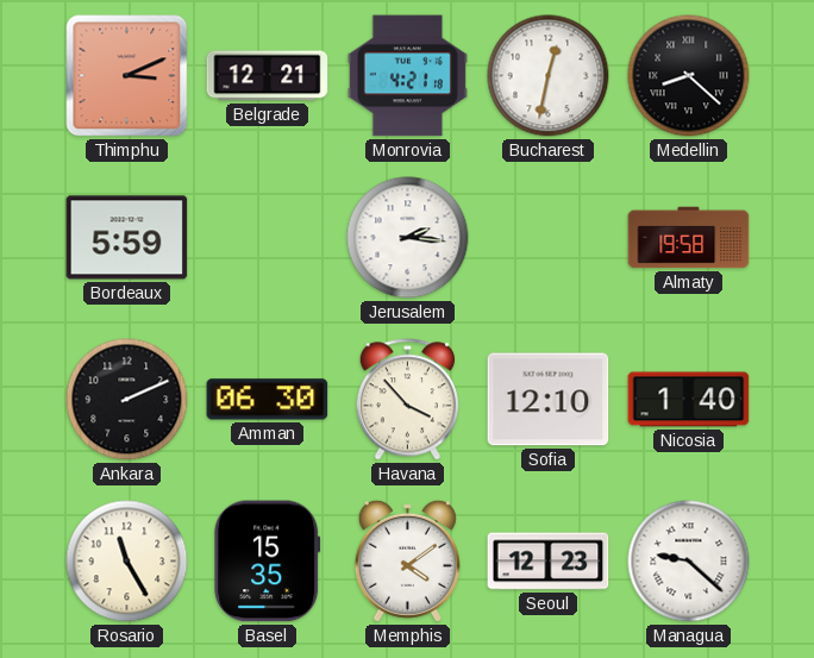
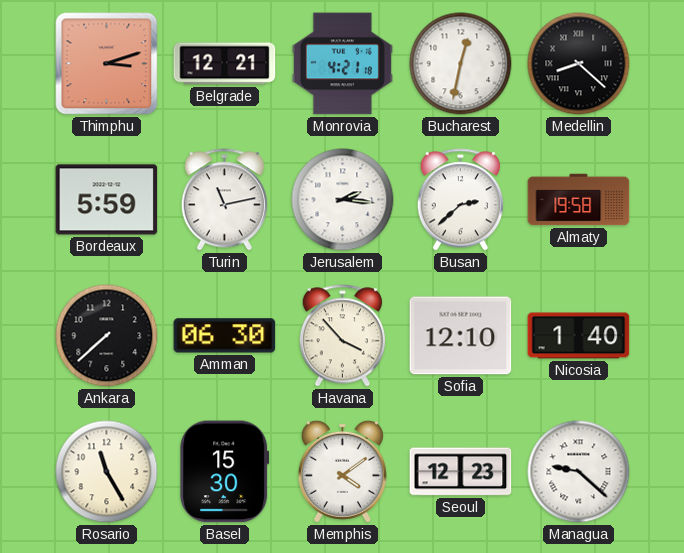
Thimphu: 3:11 -> 3:12 (107, 64)
Turin: none -> 11:13 (224, 200)
Busan: none -> 2:38 (460, 200)
Ankara: 2:11 -> 7:38 (107, 336)
Basel: 15:35 -> 15:30 (225, 472)
